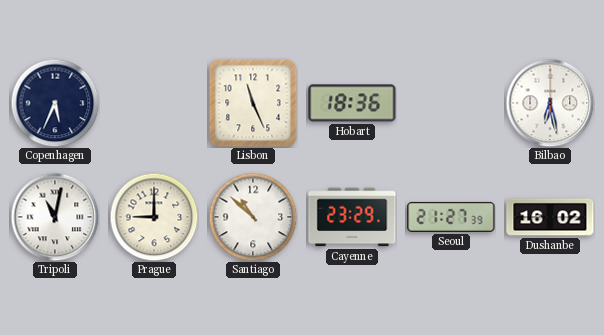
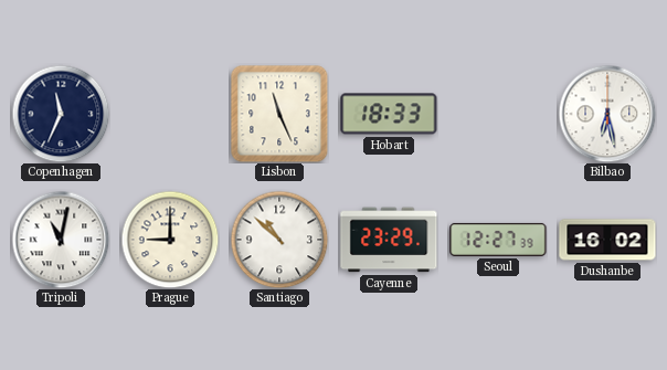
Copenhagen: 5:34 -> 11:34 (61, 114)
Hobart: 18:36 -> 18:33 (389, 114)
Seoul: 21:27 -> 12:27 (498, 240)
